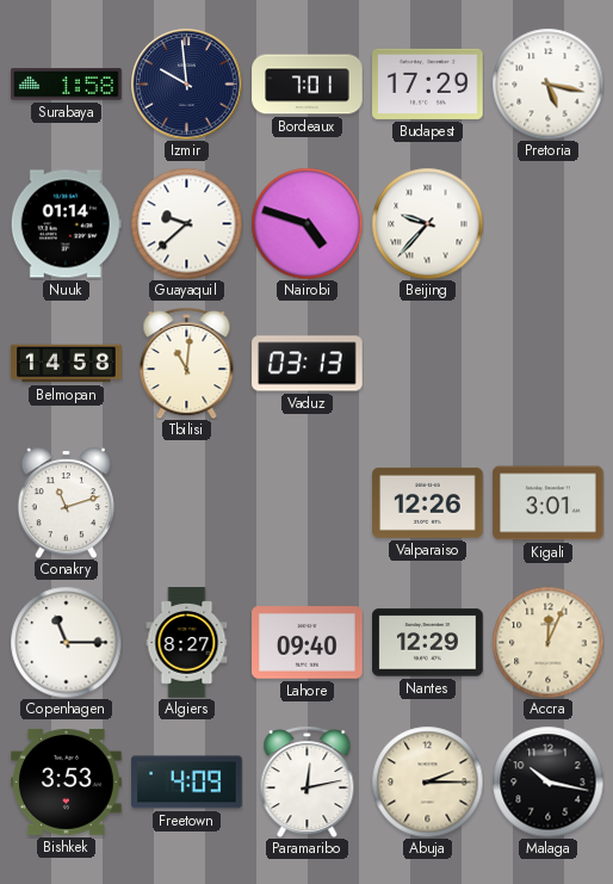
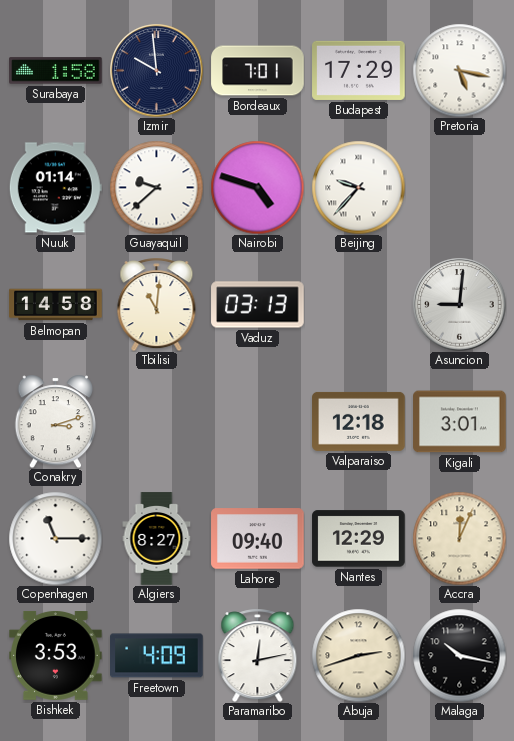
Asuncion: none -> 9:01 (459, 304)
Conakry: 11:12 -> 3:12 (56, 421)
Valparaiso: 12:26 -> 12:18 (359, 421)
Abuja: 2:15 -> 2:42 (358, 655)
